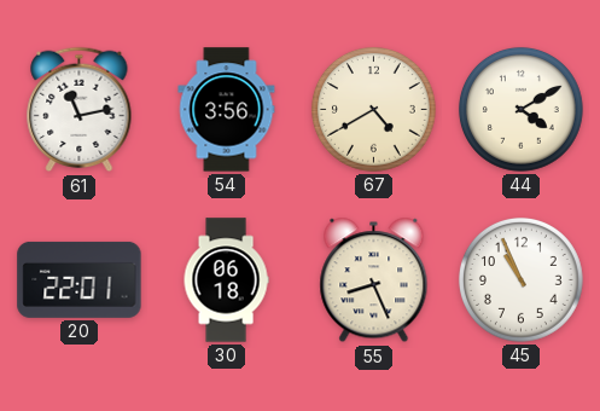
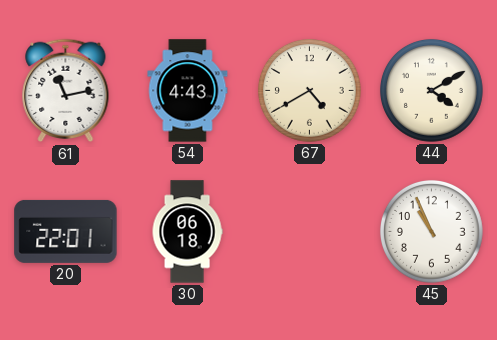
54: 3:56 -> 4:43 (188, 91)
55: 8:26 -> none (374, 280)
